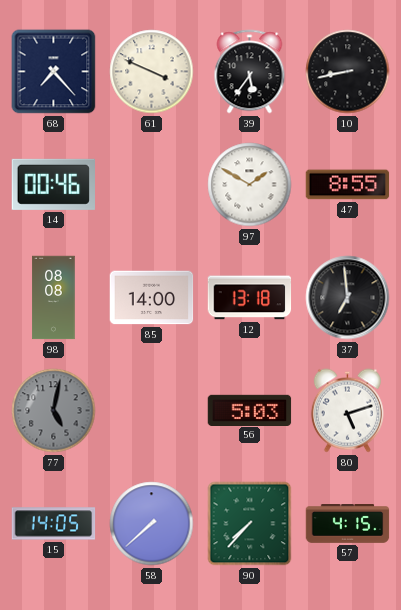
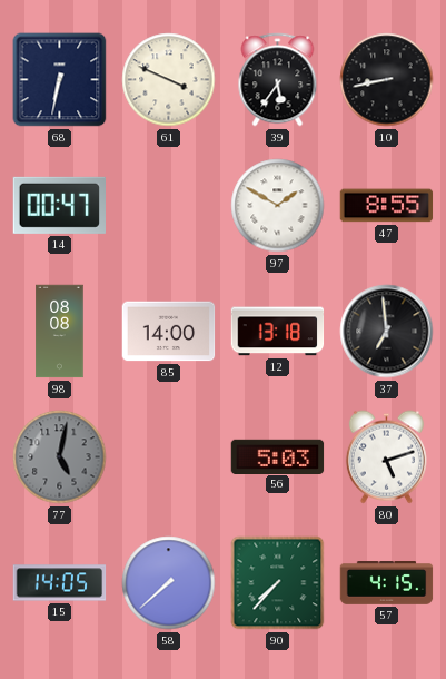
68: 7:23 -> 6:32 (60, 80)
14: 00:46 -> 00:47 (59, 205)
